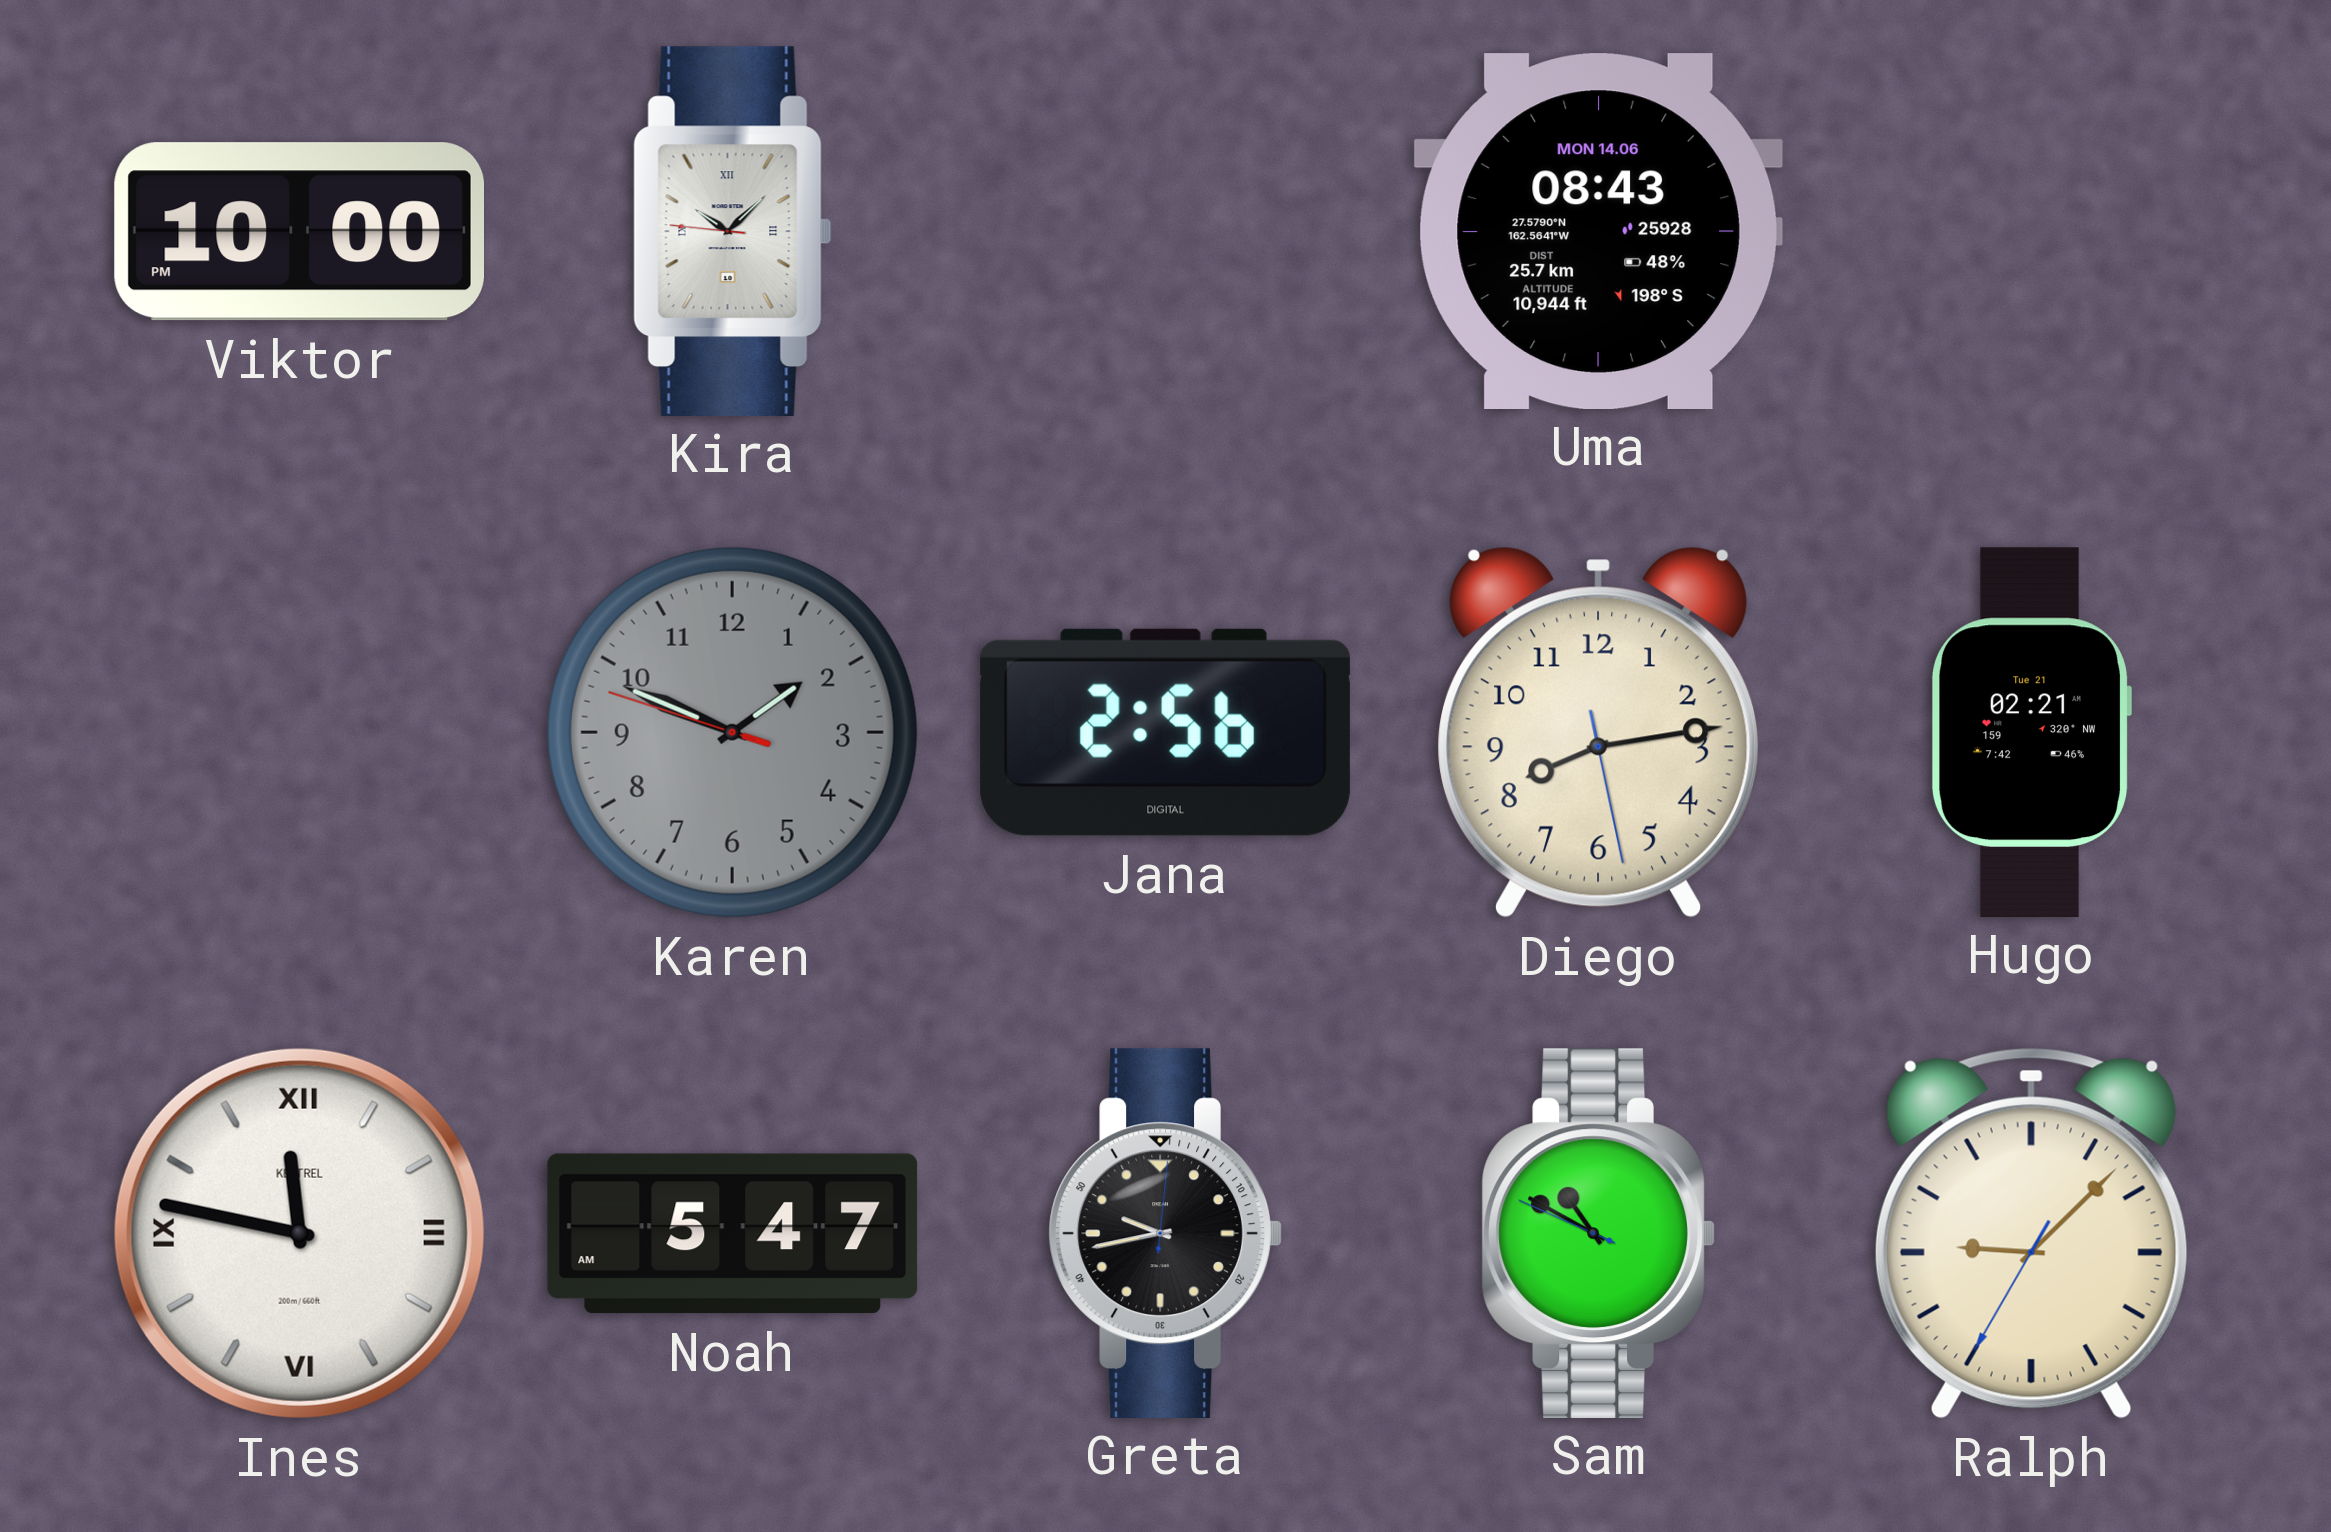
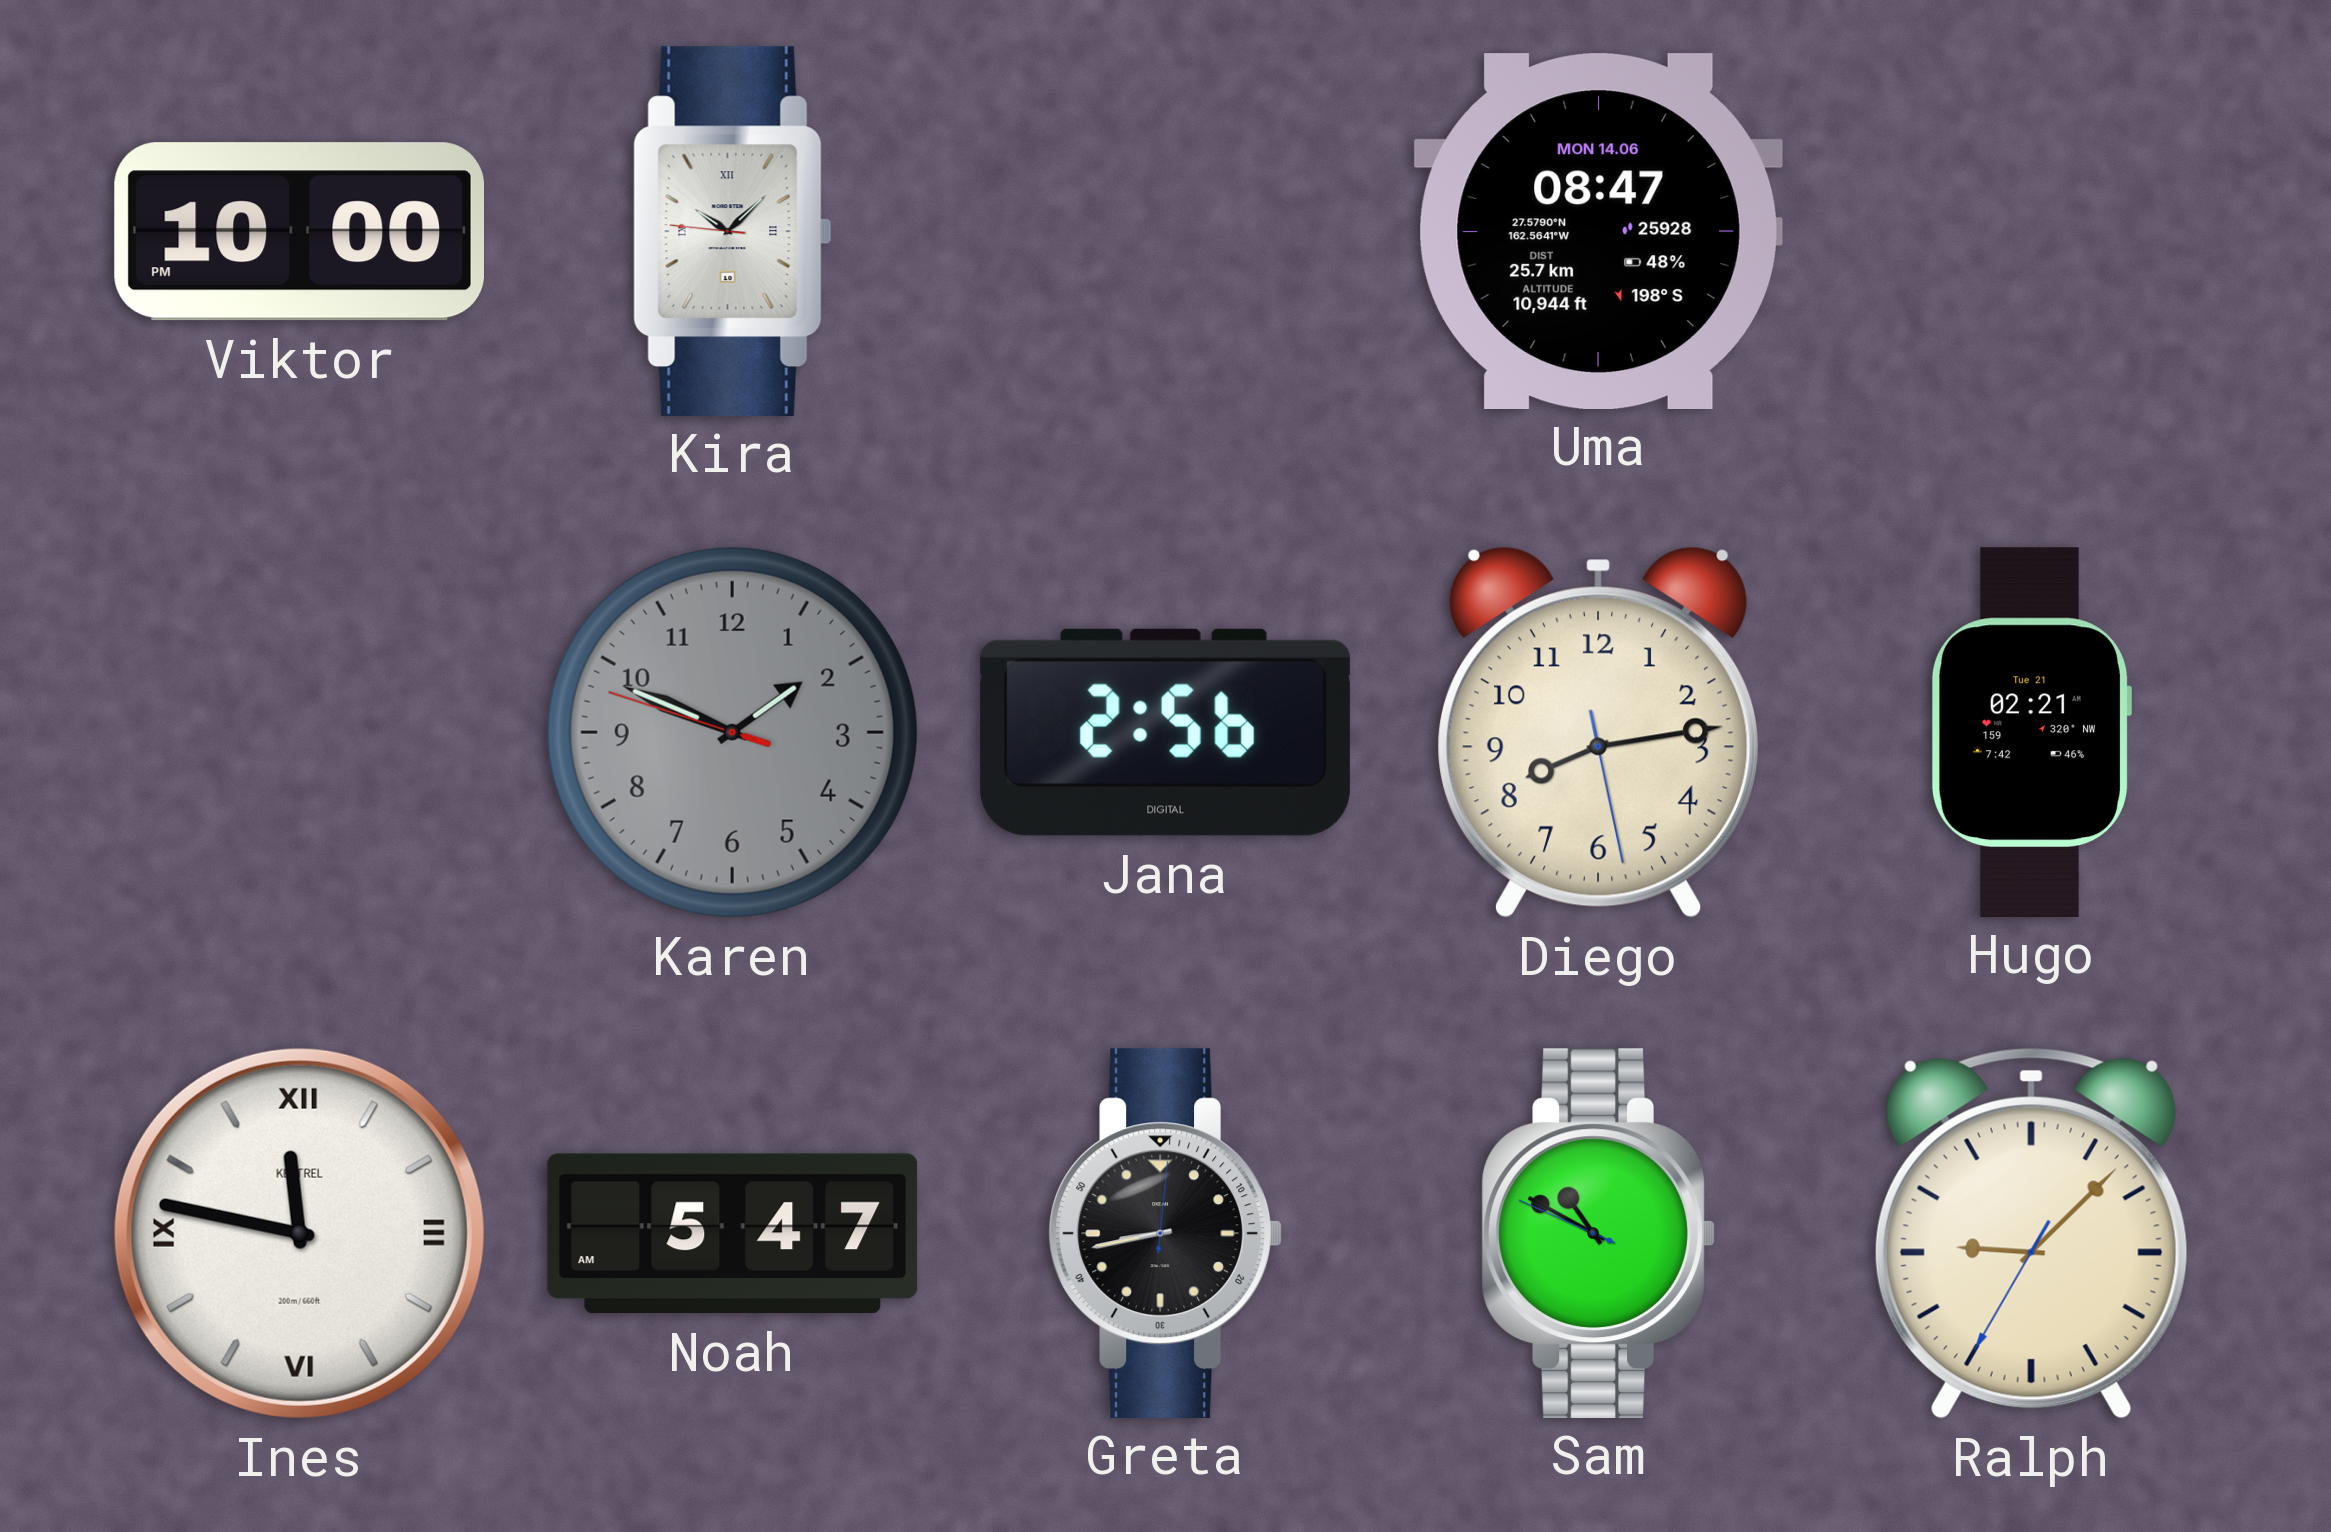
Uma: 08:43 -> 08:47 (1598, 231)
Greta: 9:43 -> 8:43 (1165, 1233)
